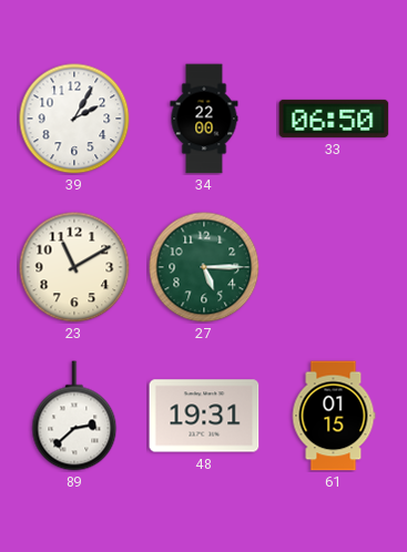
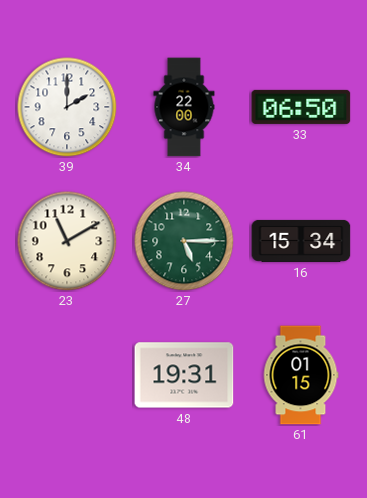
39: 2:05 -> 2:00 (67, 107)
16: none -> 15:34 (301, 241)
89: 2:38 -> none (74, 416)
